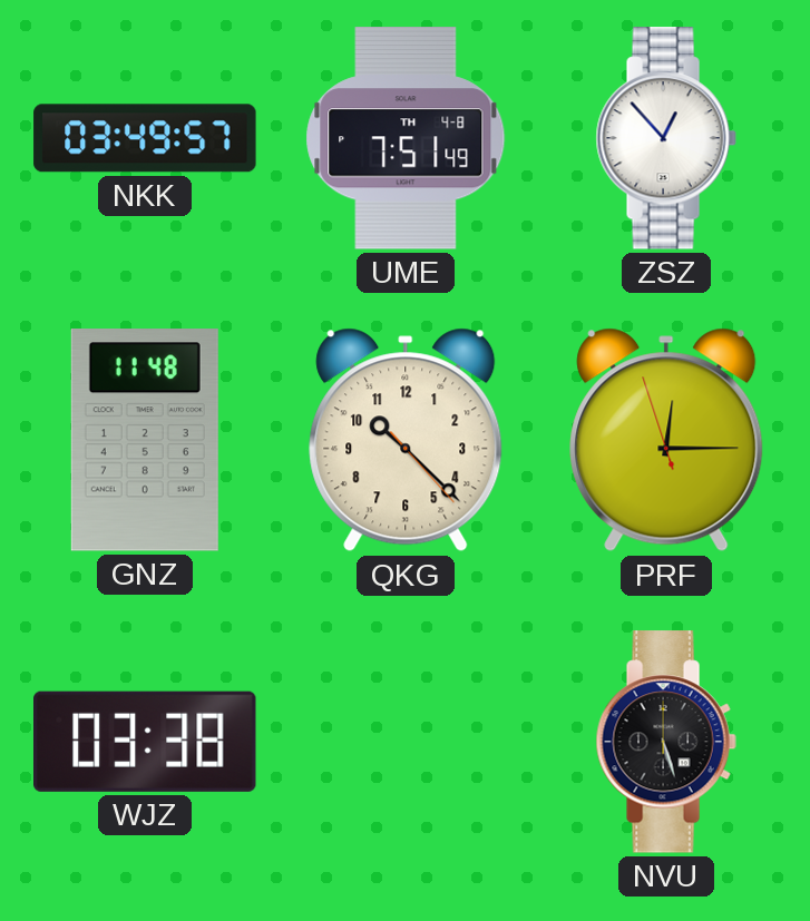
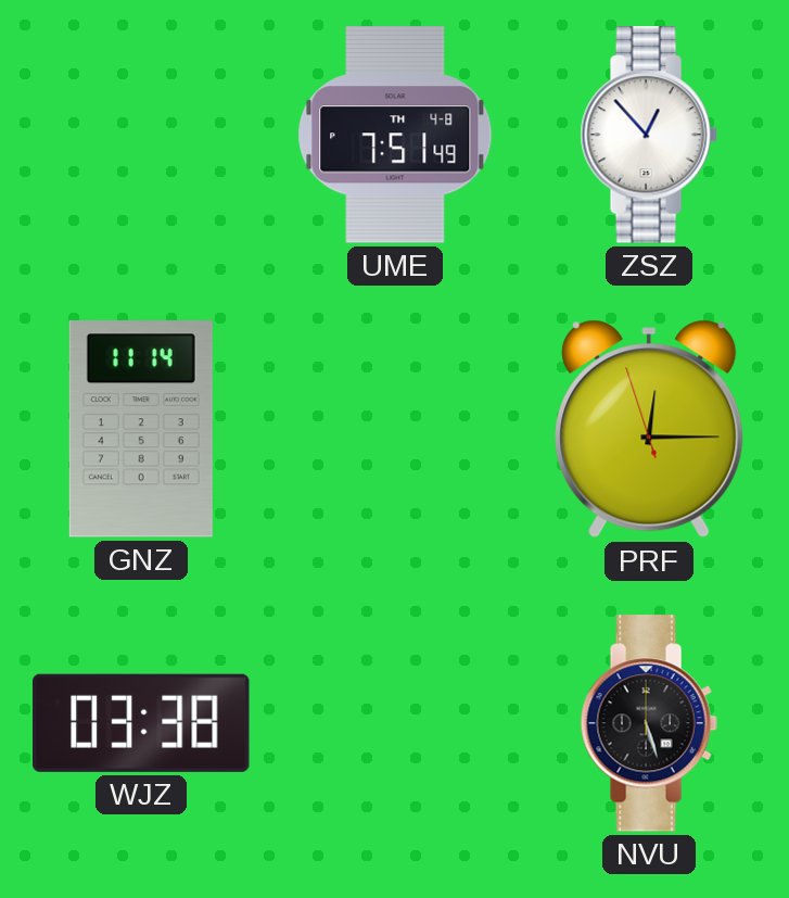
NKK: 03:49 -> none (145, 138)
GNZ: 11:48 -> 11:14 (141, 429)
QKG: 10:22 -> none (406, 440)
